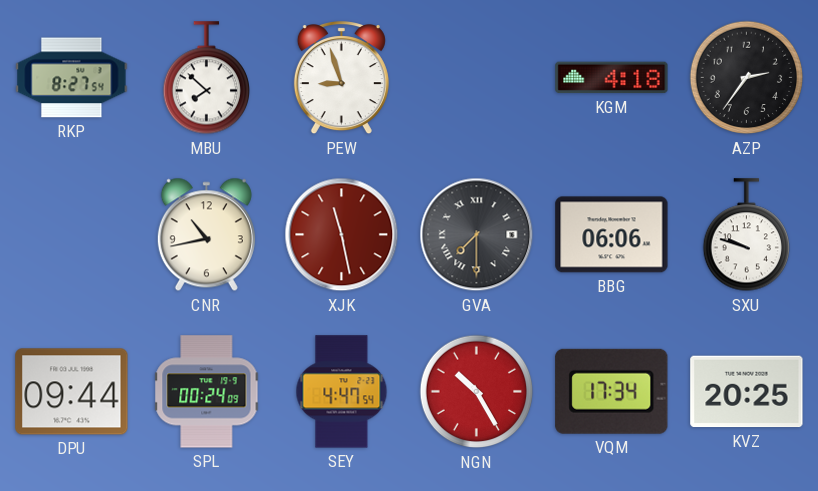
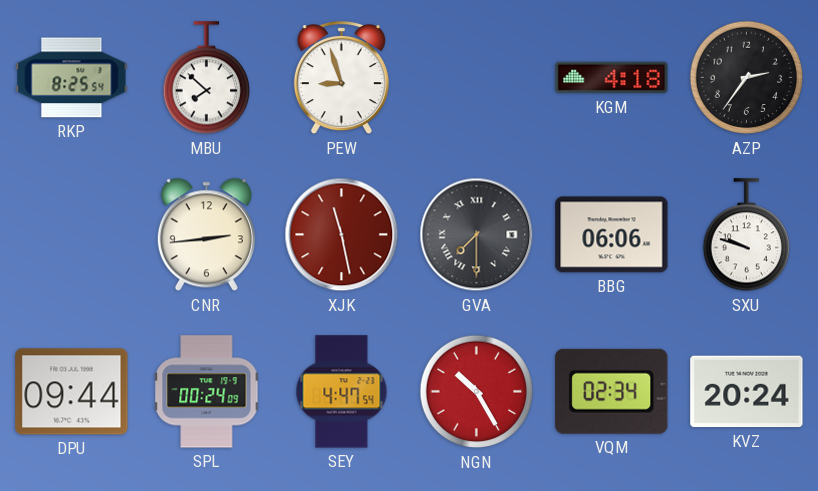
RKP: 8:27 -> 8:25 (72, 78)
CNR: 10:43 -> 2:44 (206, 235)
VQM: 17:34 -> 02:34 (612, 391)
KVZ: 20:25 -> 20:24 (747, 392)
